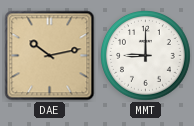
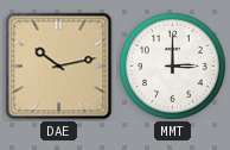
MMT: 9:00 -> 3:00 (173, 67)
